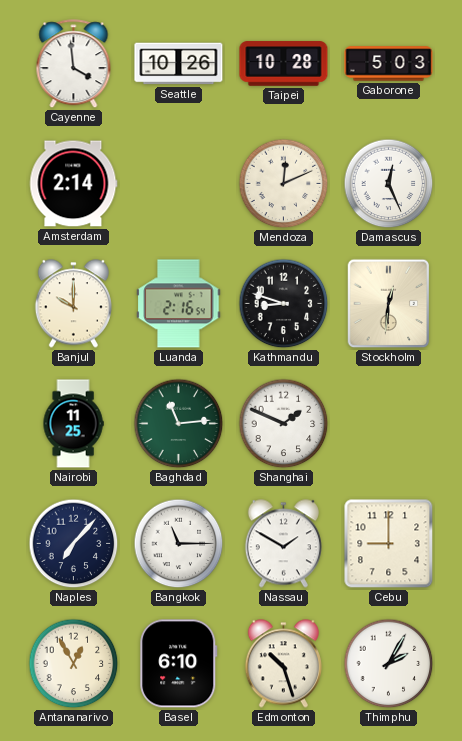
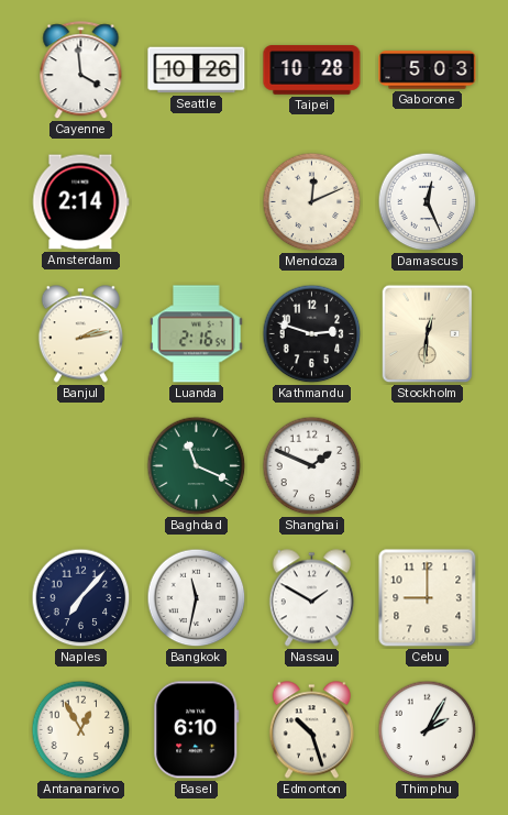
Banjul: 10:00 -> 2:13 (80, 334)
Kathmandu: 8:48 -> 2:48 (312, 334)
Nairobi: 11:25 -> none (73, 424)
Baghdad: 11:14 -> 11:19 (197, 466)
Bangkok: 11:15 -> 11:32 (197, 598)
